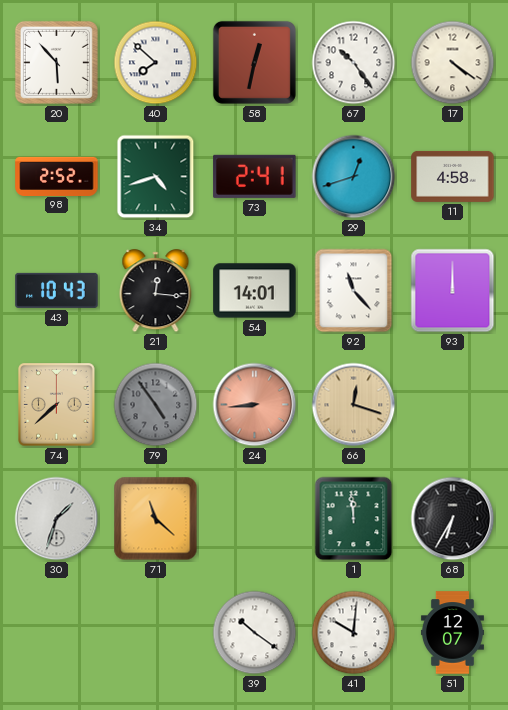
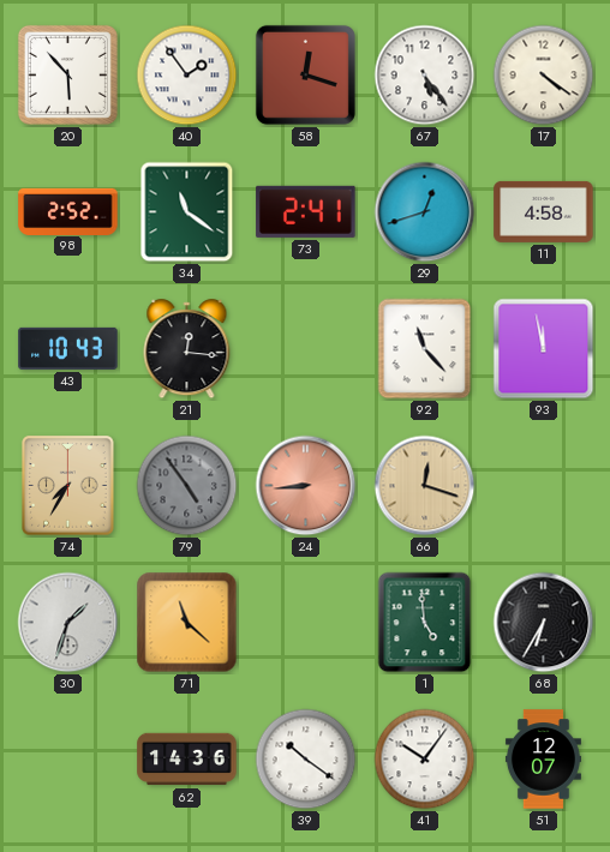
40: 7:52 -> 1:54 (187, 76)
58: 12:32 -> 12:18 (305, 74)
67: 10:24 -> 5:24 (425, 76)
34: 4:42 -> 11:21 (187, 212)
54: 14:01 -> none (255, 291)
93: 12:00 -> 11:58 (544, 349)
74: 7:38 -> 7:35 (68, 486)
1: 11:59 -> 4:59 (425, 623)
62: none -> 14:36 (187, 760)
41: 10:01 -> 10:06 (425, 760)
